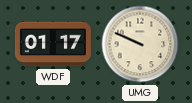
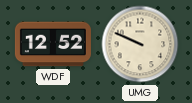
WDF: 01:17 -> 12:52 (53, 44)
